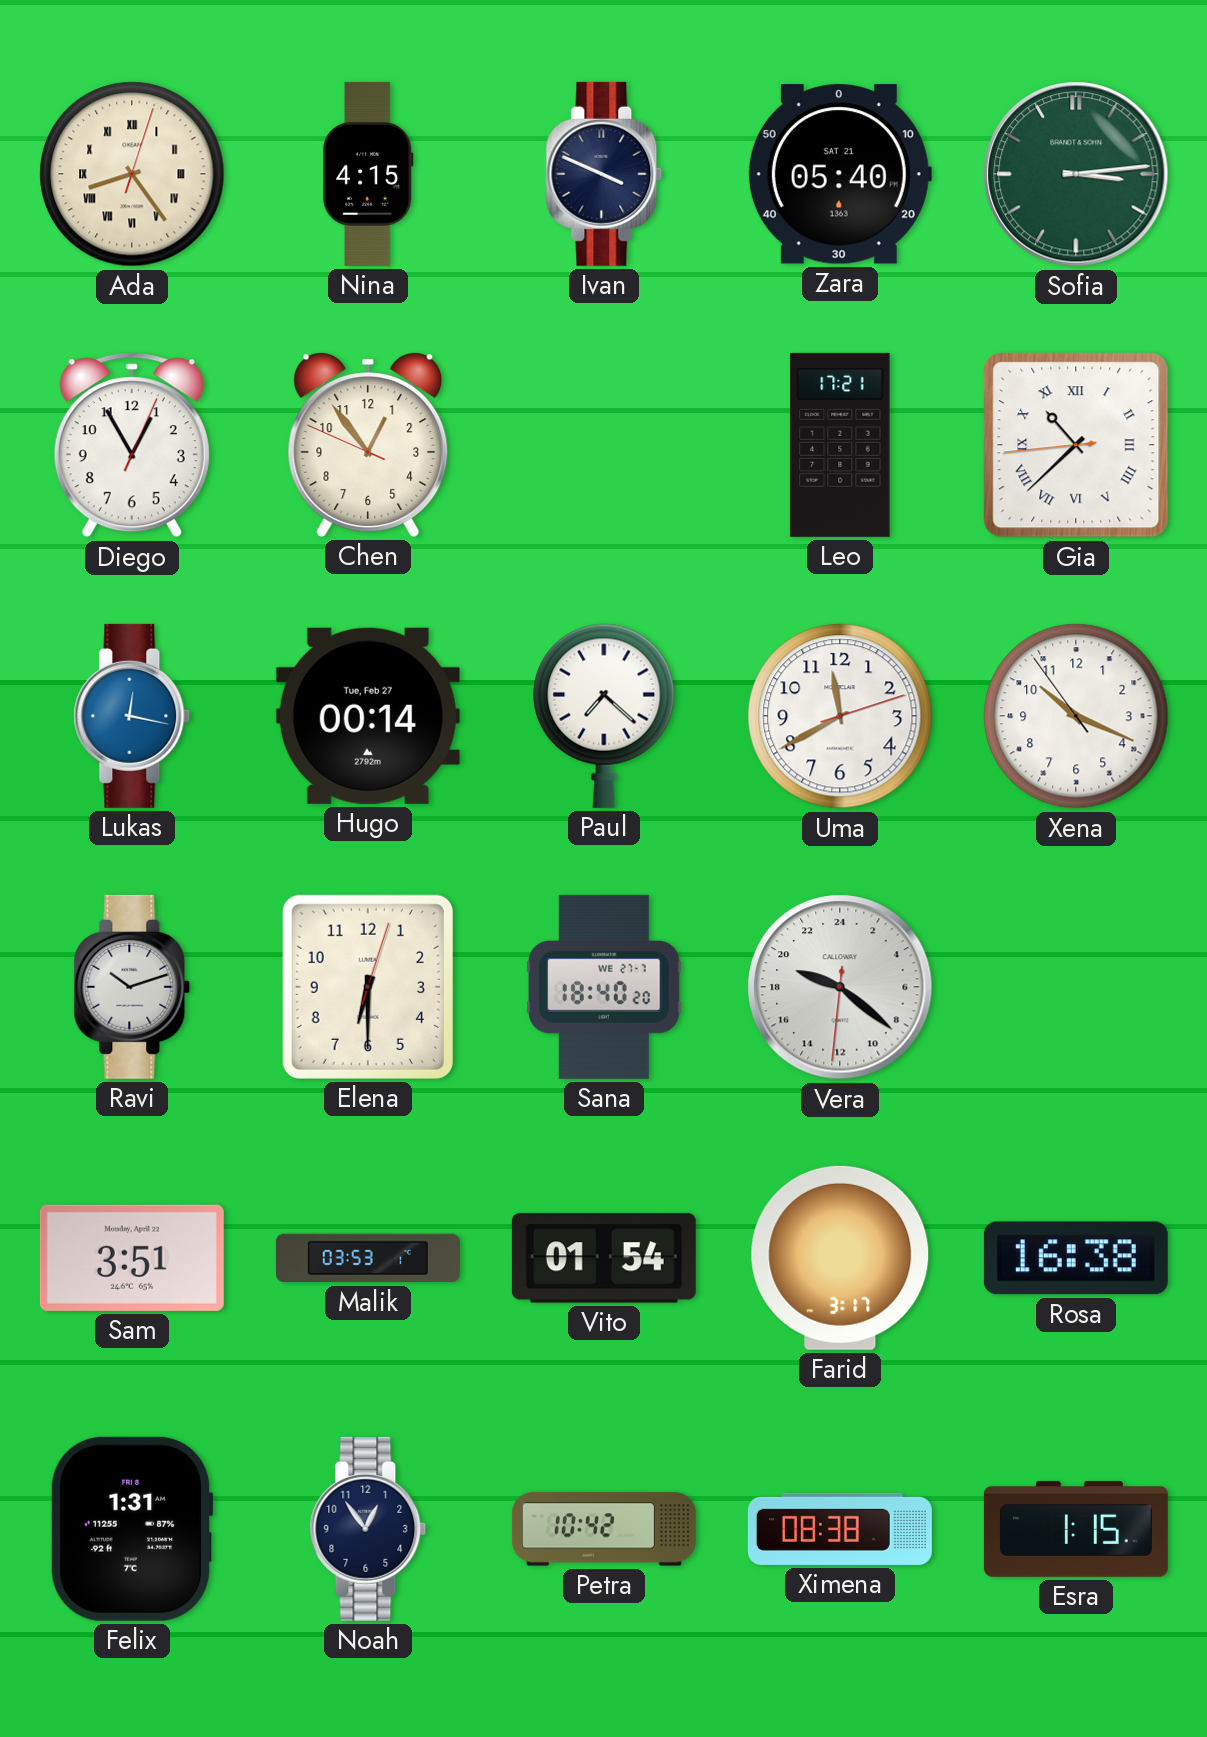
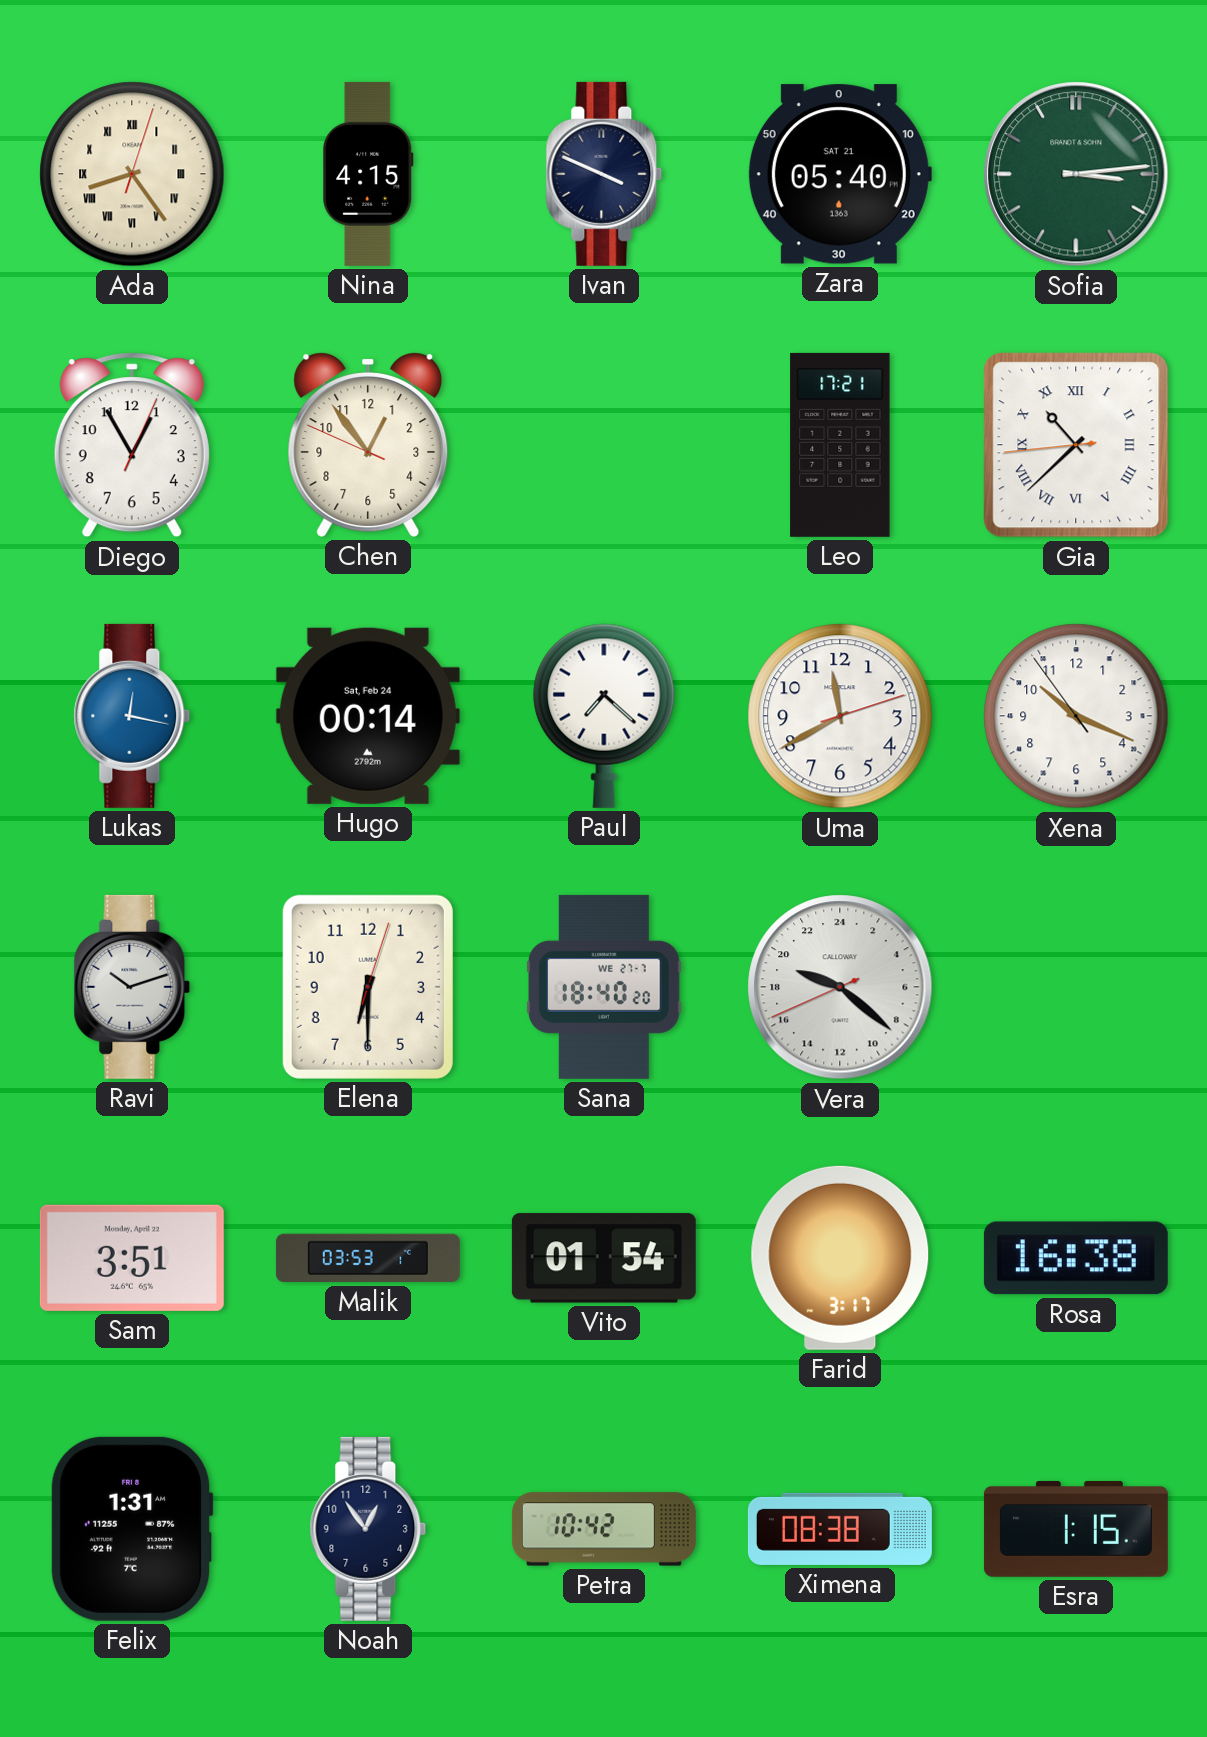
Hugo date: Tue, Feb 27 -> Sat, Feb 24 (368, 716)
Vera: 19:21:31 -> 19:21:41 (840, 987)
